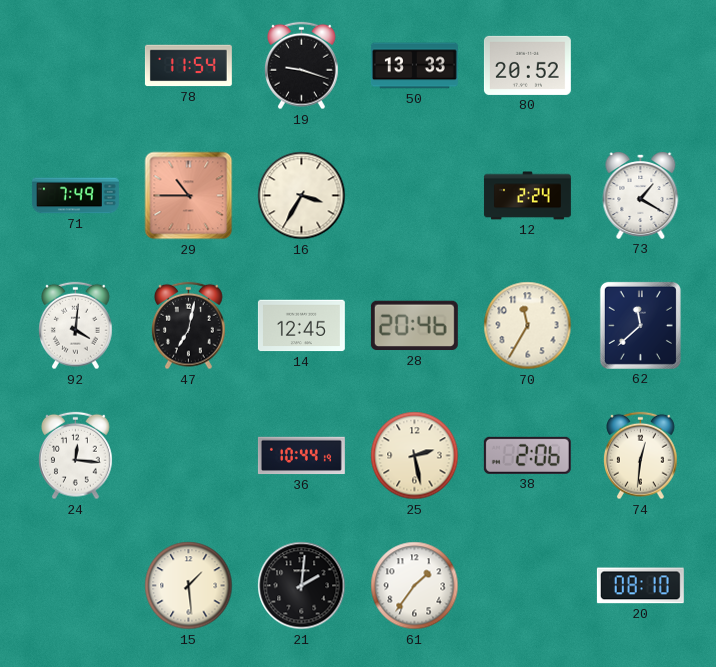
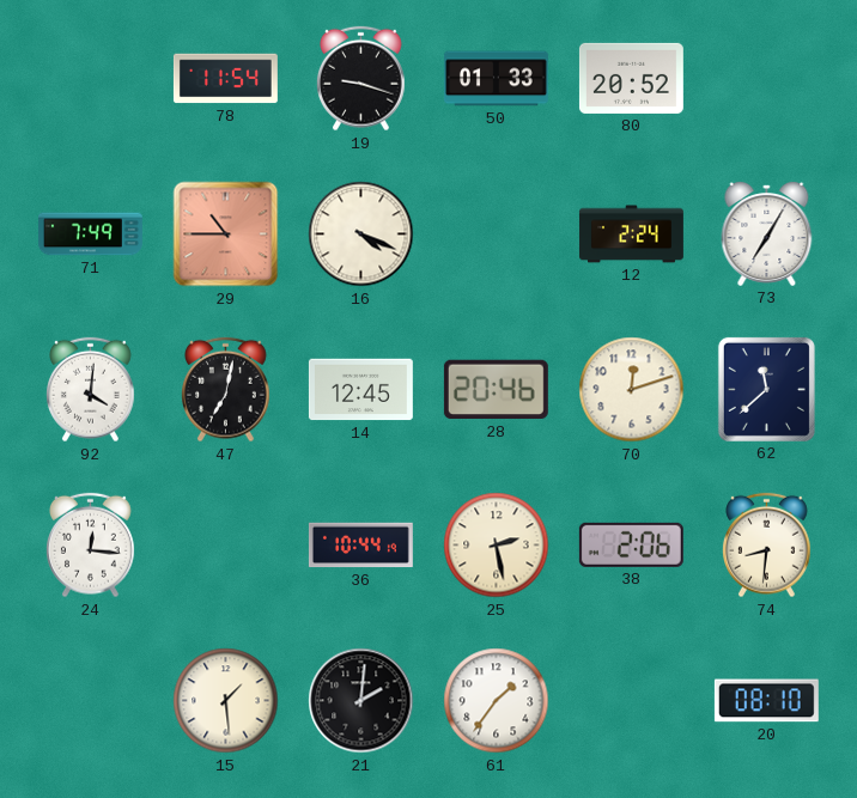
50: 13:33 -> 01:33 (496, 79)
16: 3:35 -> 4:19 (361, 234)
73: 1:20 -> 7:05 (767, 233)
70: 11:35 -> 12:12 (632, 390)
74: 12:31 -> 8:31 (767, 546)
